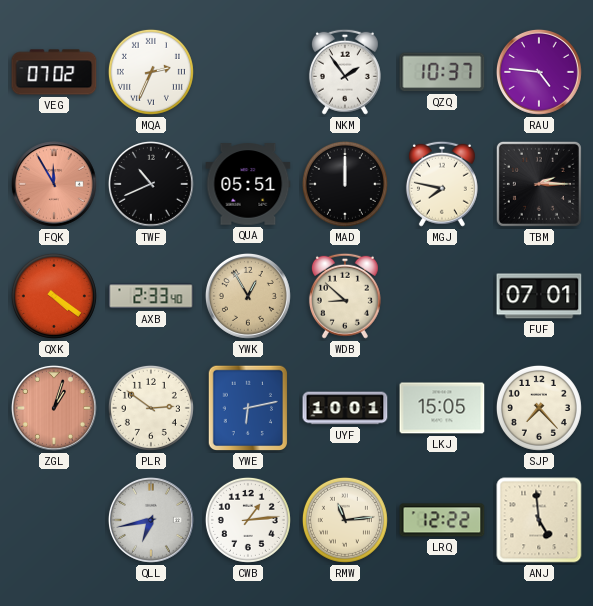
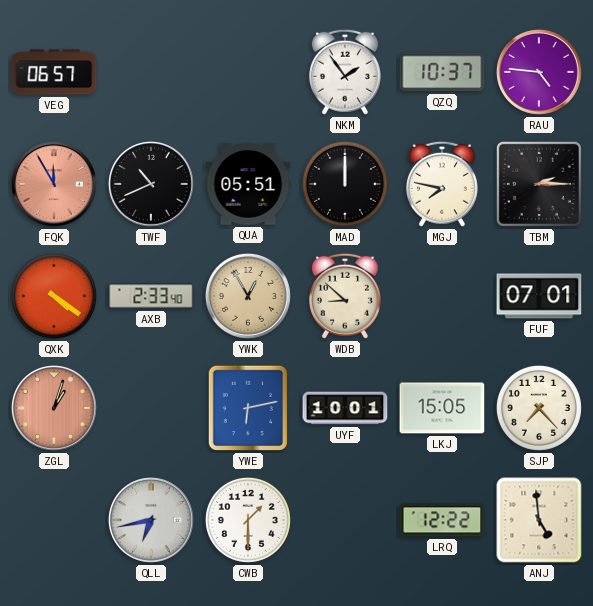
VEG: 07:02 -> 06:57 (54, 72)
MQA: 2:34 -> none (151, 72)
PLR: 2:51 -> none (151, 408)
CWB: 1:14 -> 1:30 (248, 520)
RMW: 11:14 -> none (345, 520)
